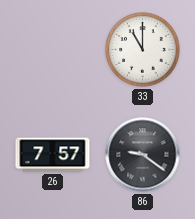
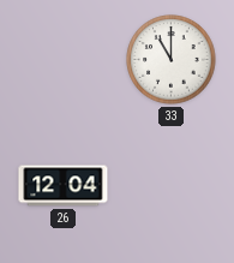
26: 7:57 -> 12:04 (64, 186)
86: 9:21 -> none (143, 155)
